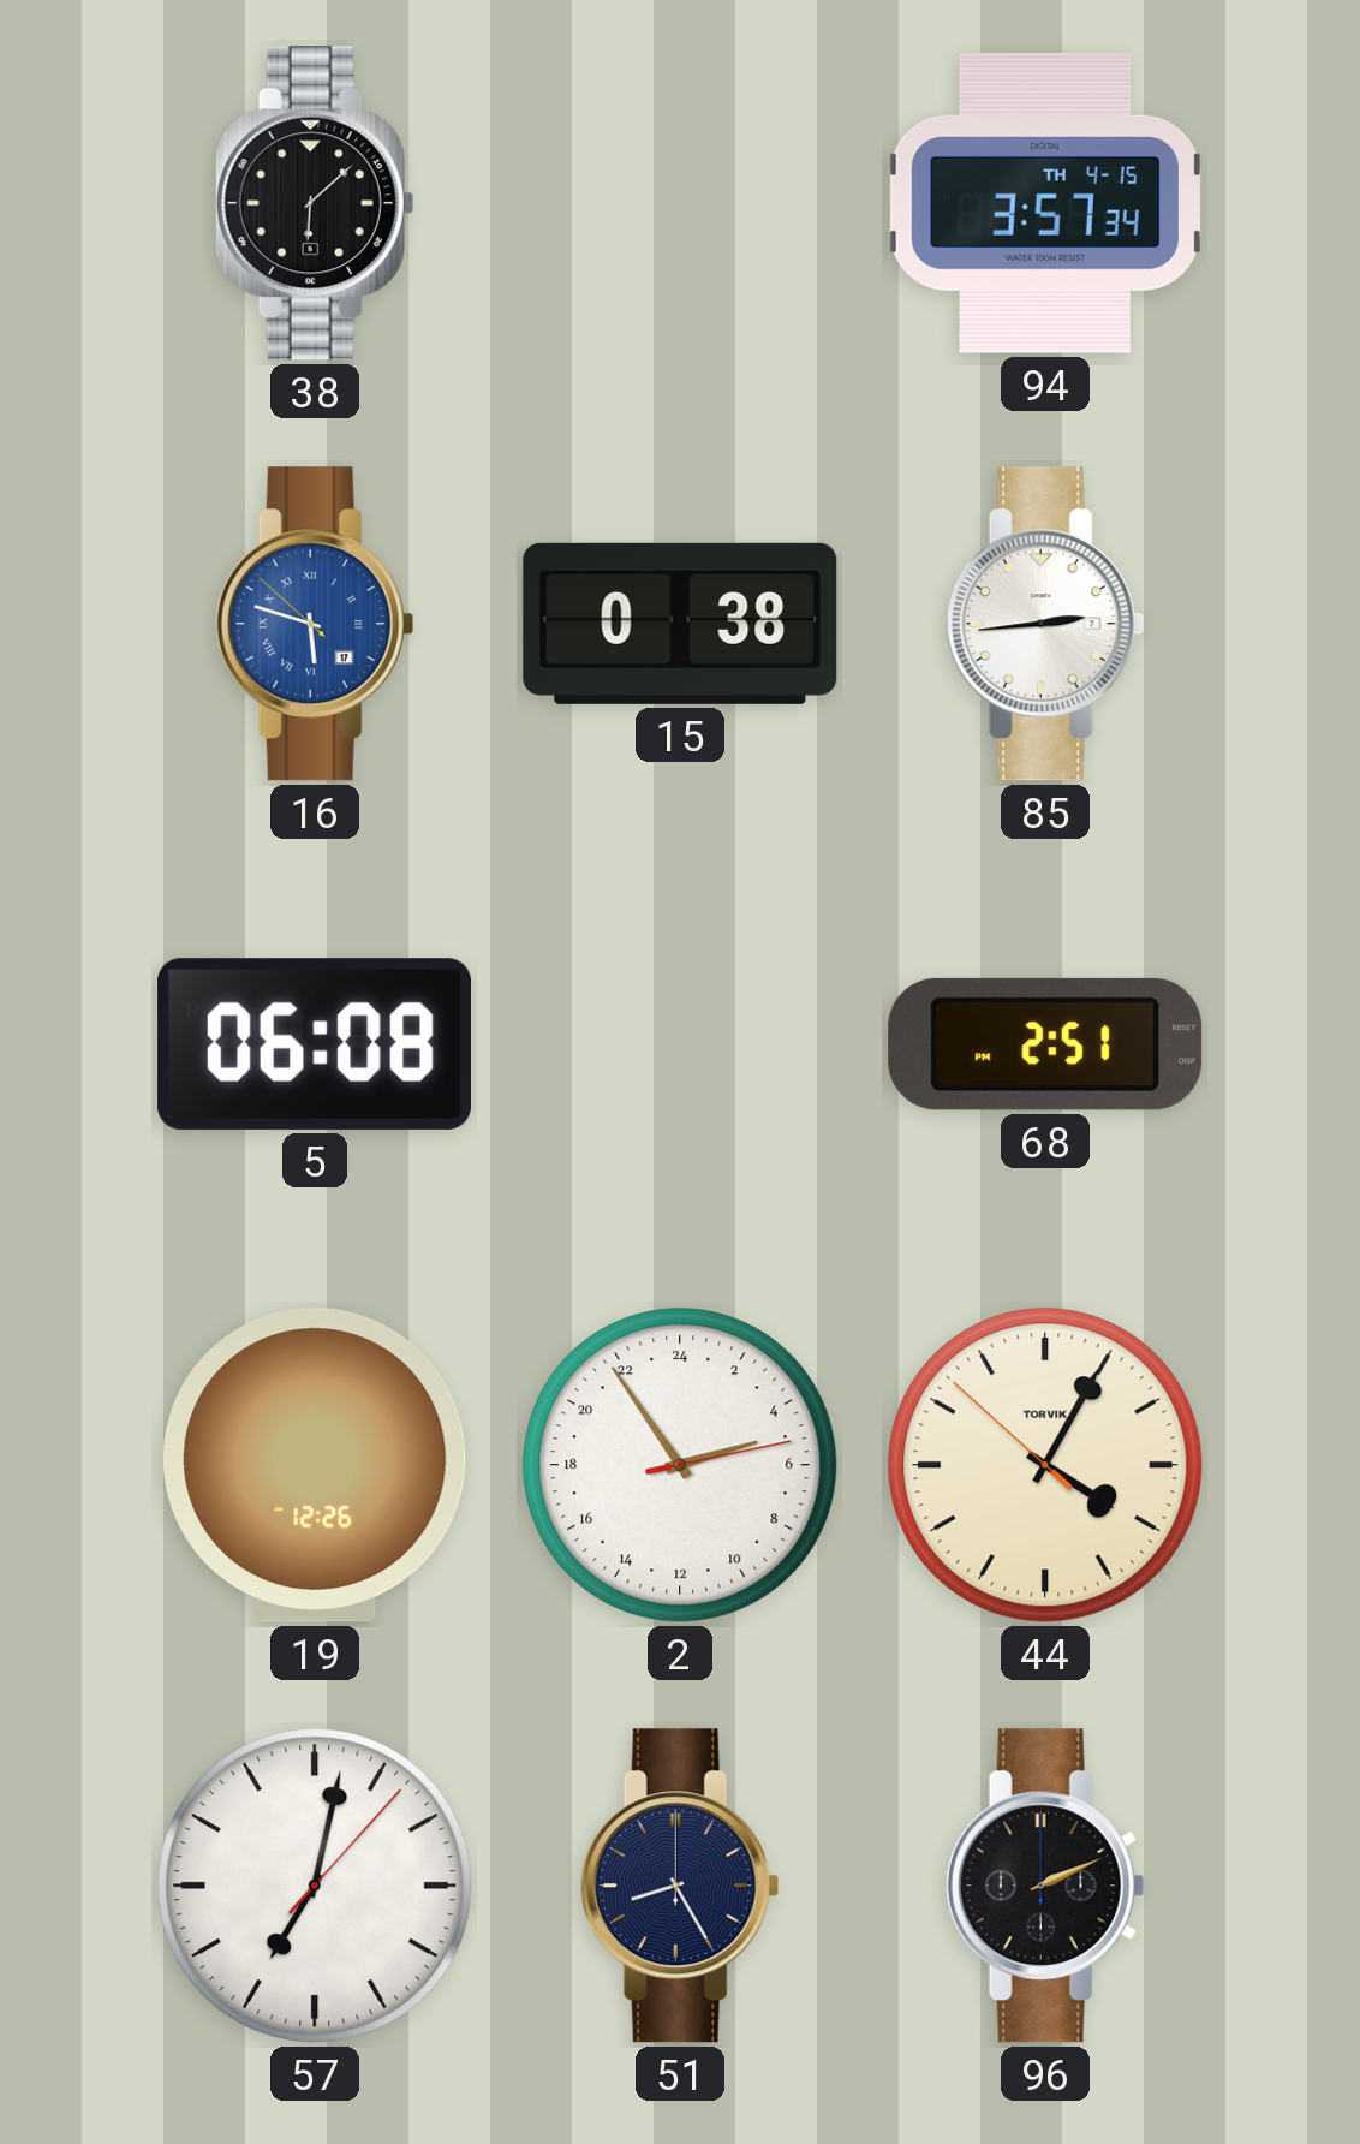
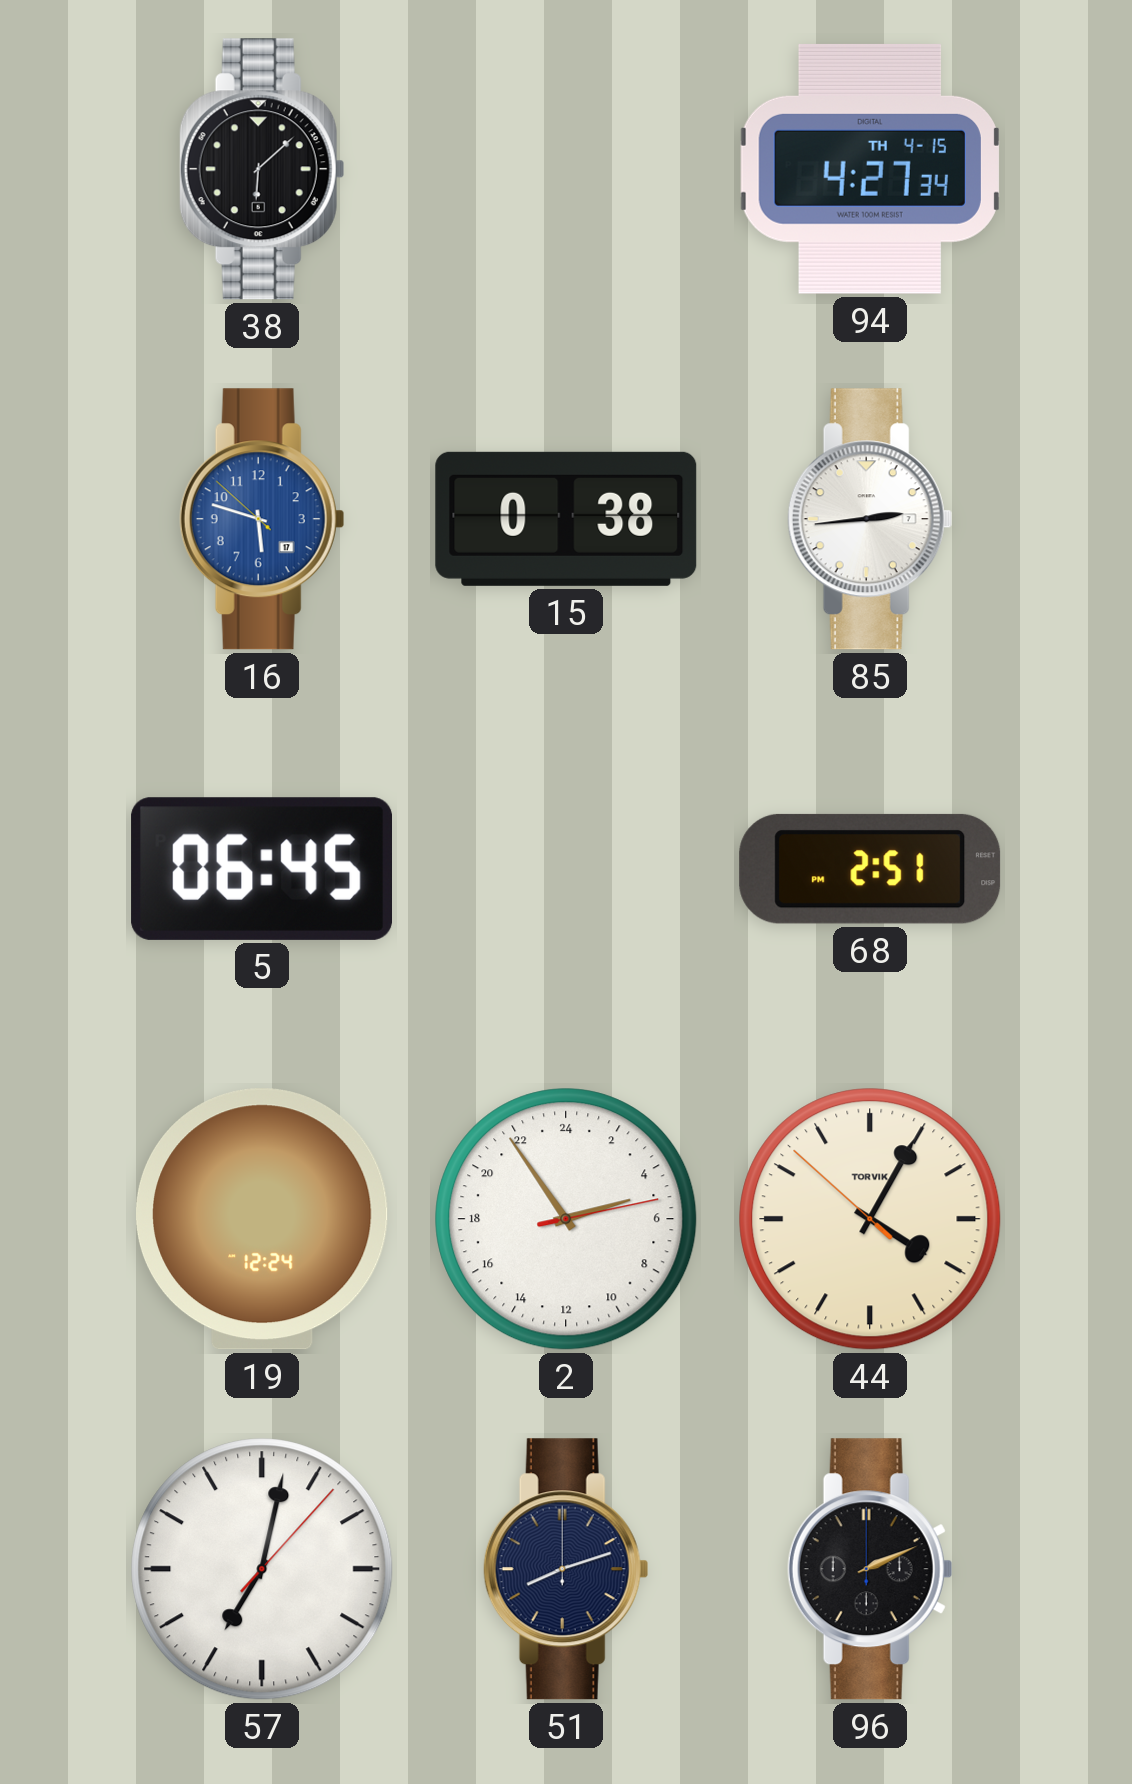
94: 3:57 -> 4:27 (870, 169)
16 numerals: Roman -> Arabic (262, 519)
5: 06:08 -> 06:45 (261, 869)
19: 12:26 -> 12:24 (262, 1219)
51: 8:25 -> 8:12 (566, 1569)
